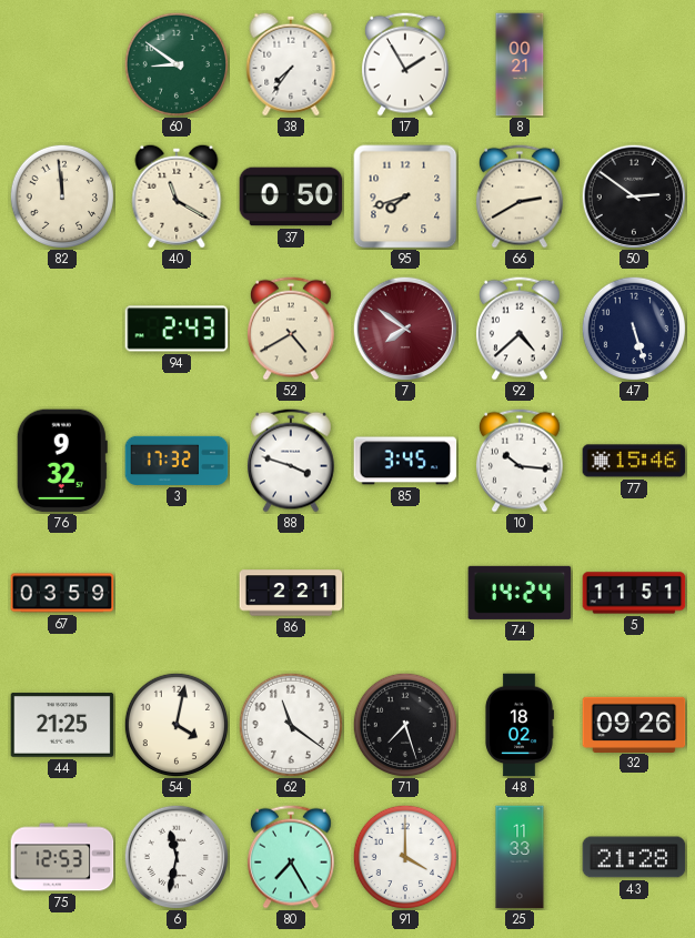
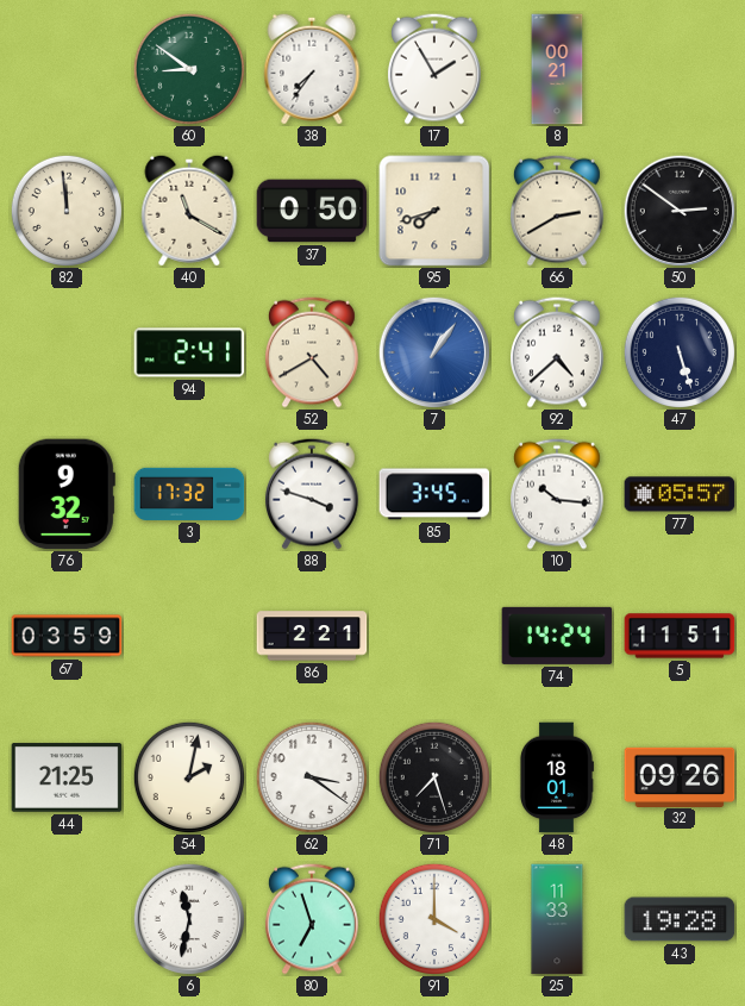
94: 2:43 -> 2:41 (189, 352)
7: 7:51 -> 1:06 (434, 352)
7 dial: burgundy -> blue (434, 352)
77: 15:46 -> 05:57 (680, 494)
54: 4:02 -> 2:02 (188, 776)
62: 11:21 -> 3:21 (311, 776)
48: 18:02 -> 18:01 (556, 777)
75: 12:53 -> none (62, 857)
80: 7:25 -> 6:57 (312, 919)
43: 21:28 -> 19:28 (680, 919)
